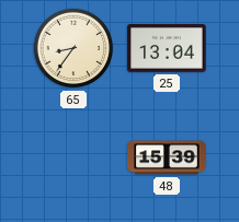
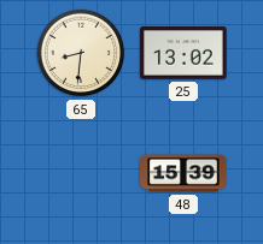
65: 8:36 -> 8:31 (81, 53)
25: 13:04 -> 13:02 (183, 54)
